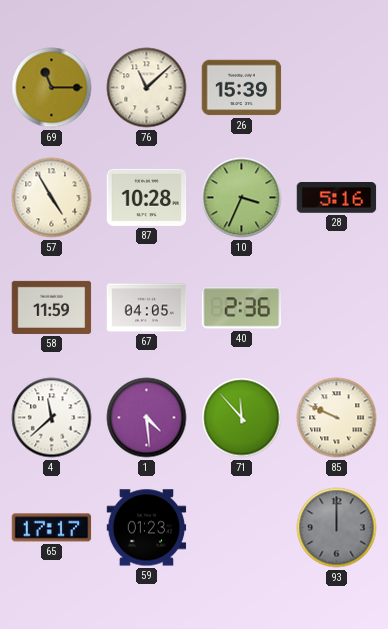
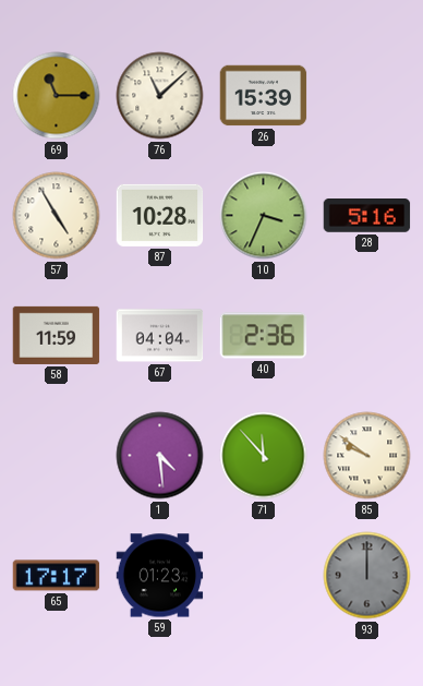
67: 04:05 -> 04:04 (160, 336)
4: 11:38 -> none (52, 418)
85: 9:49 -> 9:51 (367, 456)
